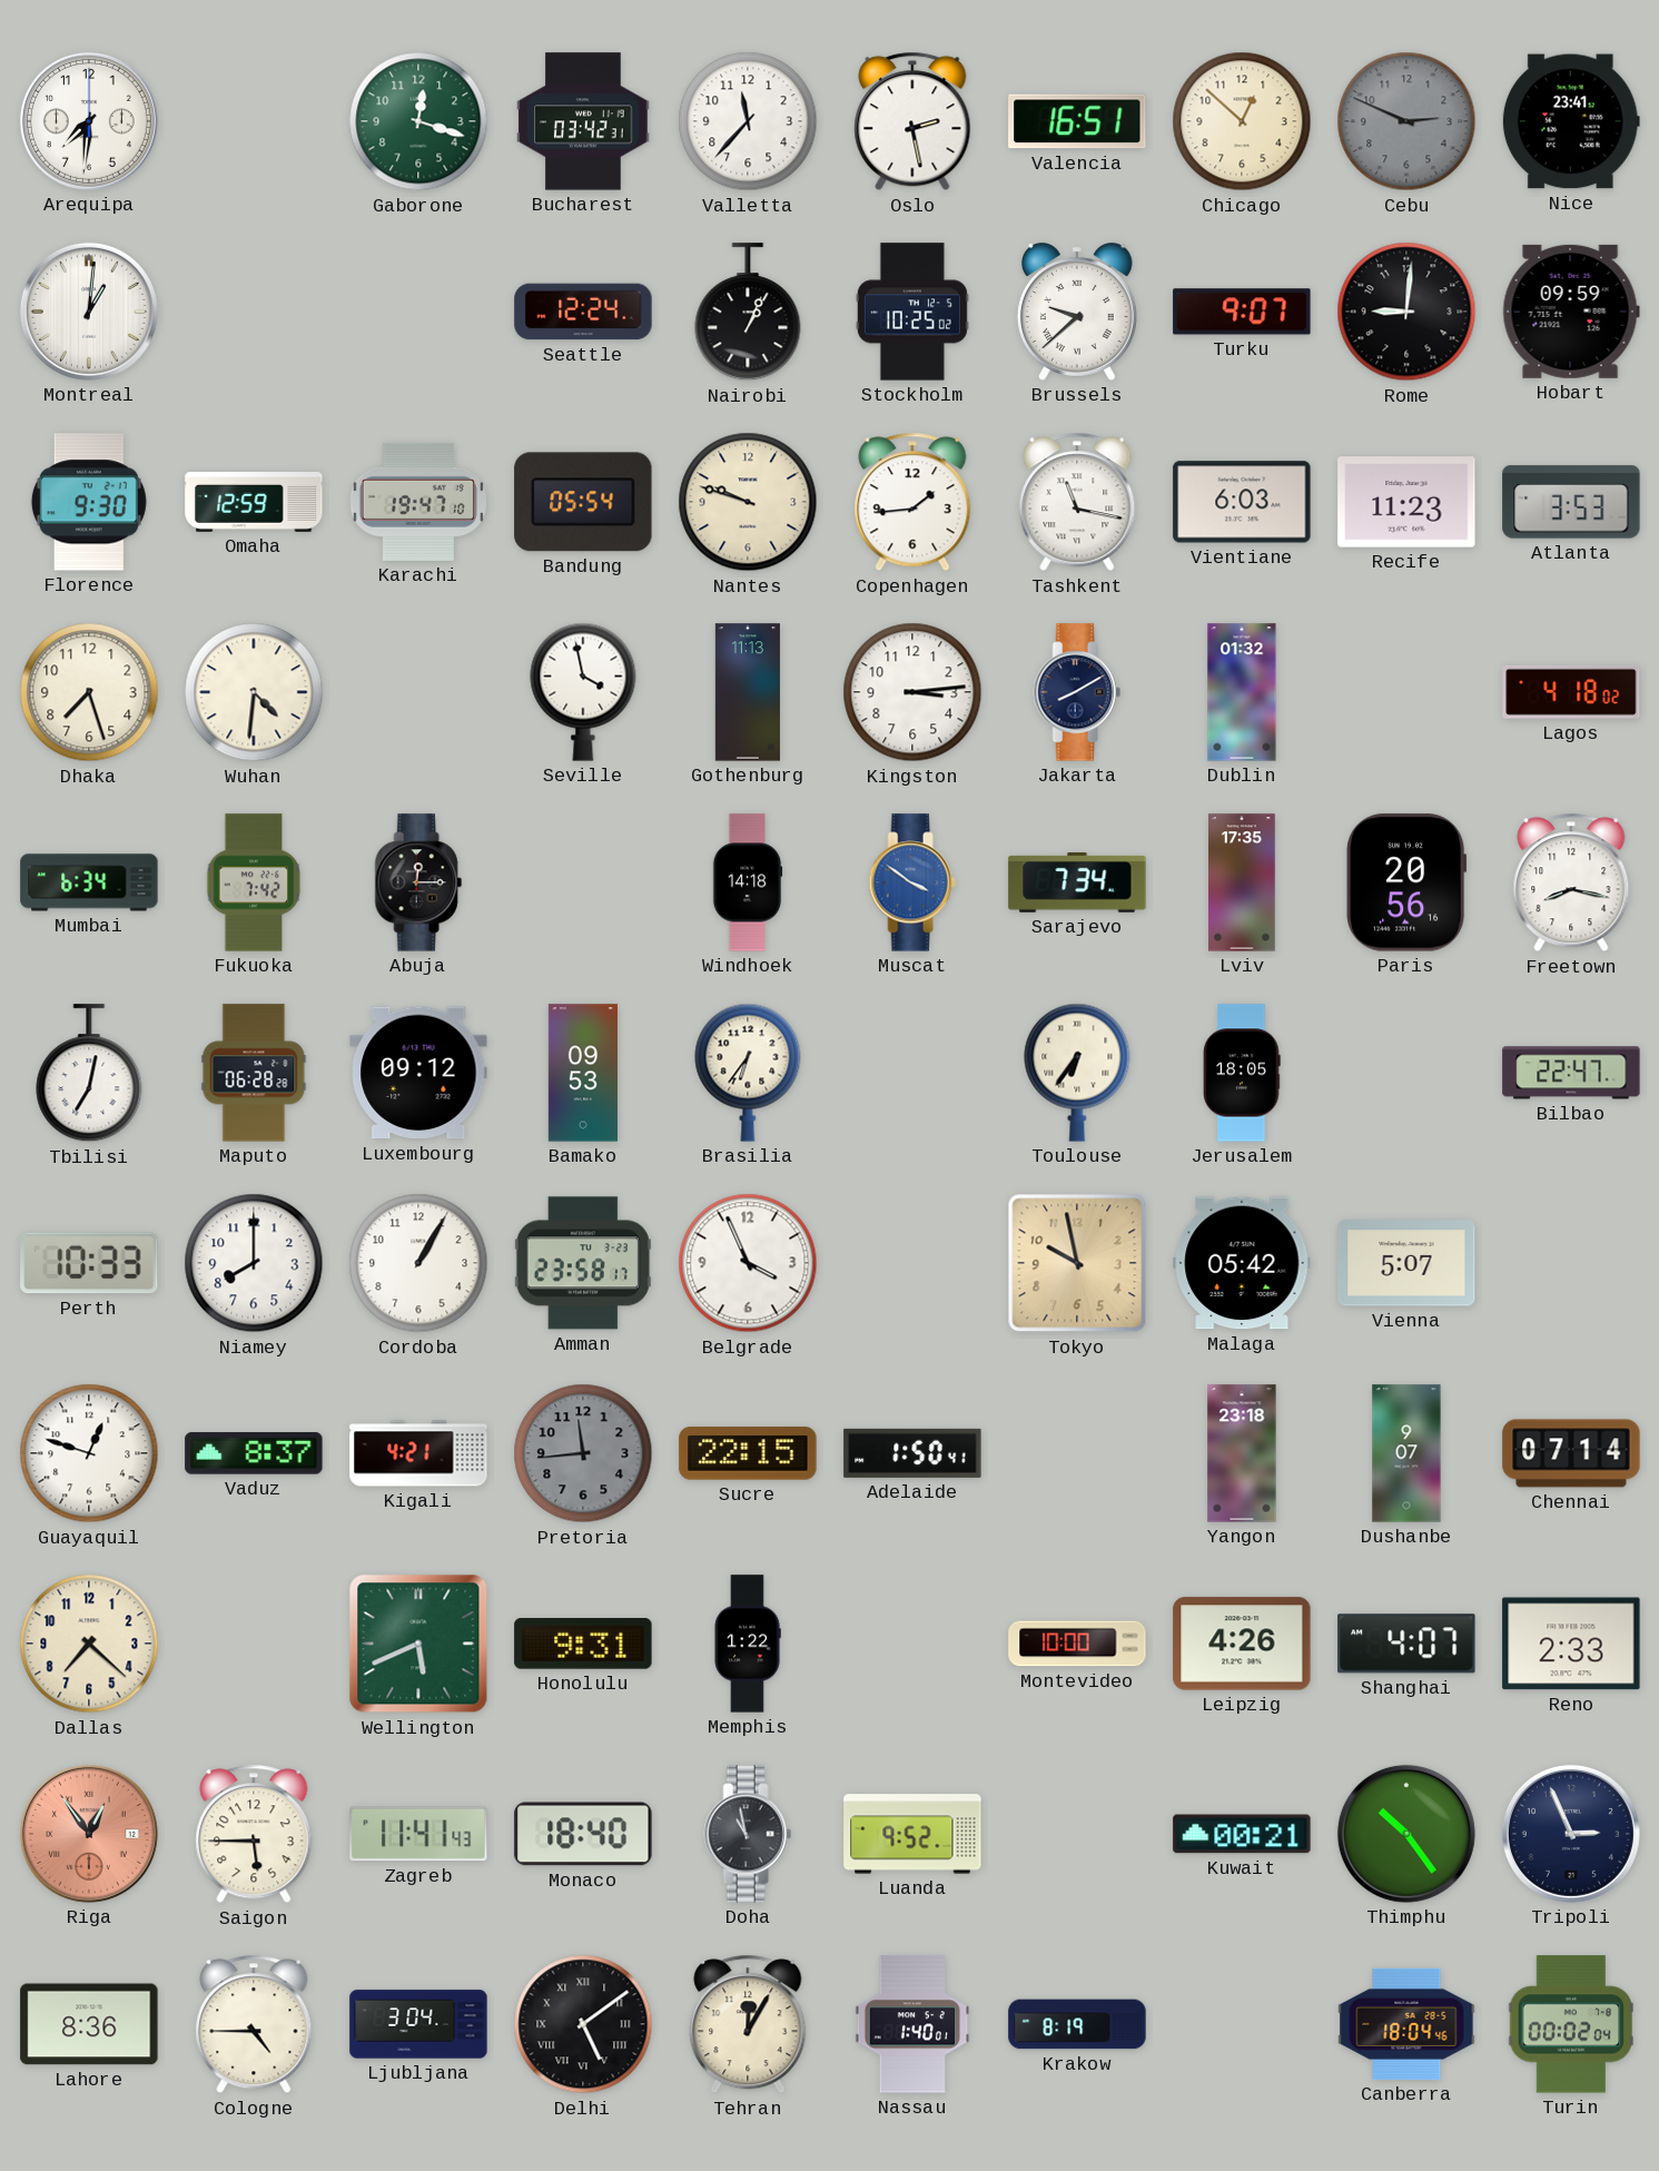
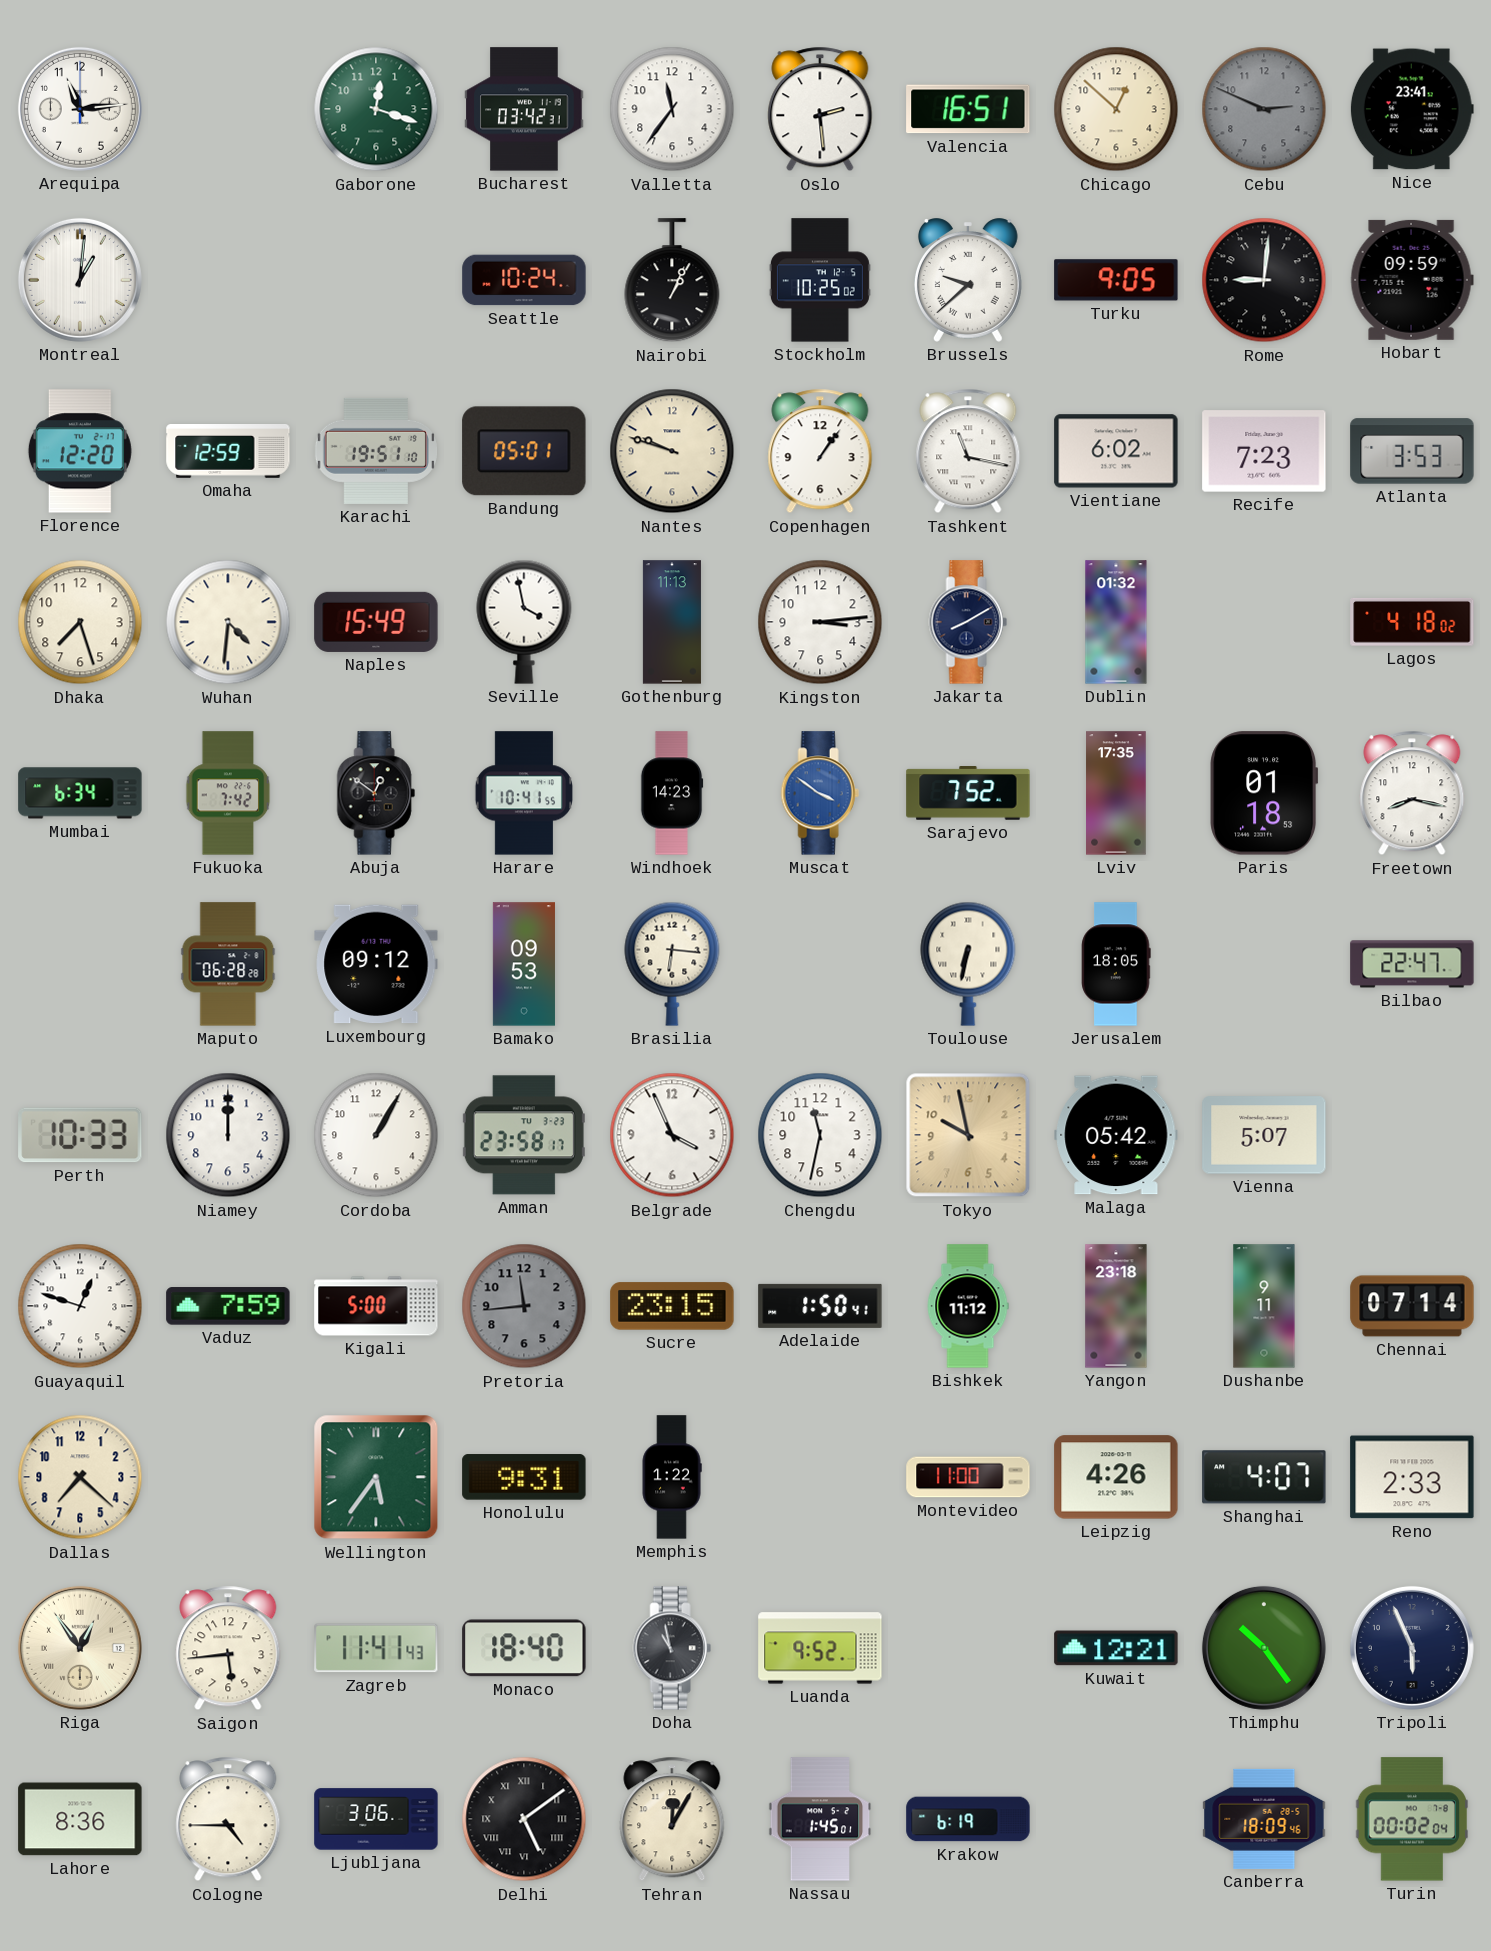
Arequipa: 7:31 -> 11:14 (80, 109)
Valletta: 11:37 -> 11:36 (672, 109)
Oslo: 2:28 -> 2:29 (820, 109)
Seattle: 12:24 -> 10:24 (524, 280)
Turku: 9:07 -> 9:05 (1116, 280)
Florence: 9:30 -> 12:20 (80, 451)
Karachi: 19:47 -> 19:51 (376, 451)
Bandung: 05:54 -> 05:01 (524, 451)
Copenhagen: 1:44 -> 1:06 (820, 451)
Vientiane: 6:03 -> 6:02 (1116, 451)
Recife: 11:23 -> 7:23 (1264, 451)
Naples: none -> 15:49 (376, 622)
Abuja: 12:15 -> 12:51 (376, 793)
Harare: none -> 10:41 (523, 793)
Windhoek: 14:18 -> 14:23 (672, 793)
Sarajevo: 7:34 -> 7:52 (968, 793)
Paris: 20:56 -> 01:18 (1264, 793)
Tbilisi: 7:02 -> none (89, 1074)
Brasilia: 6:36 -> 6:16 (672, 964)
Toulouse: 6:36 -> 6:32 (968, 964)
Niamey: 8:00 -> 12:00 (228, 1135)
Chengdu: none -> 11:32 (820, 1135)
Vaduz: 8:37 -> 7:59 (228, 1306)
Kigali: 4:21 -> 5:00 (376, 1306)
Sucre: 22:15 -> 23:15 (672, 1306)
Bishkek: none -> 11:12 (968, 1306)
Dushanbe: 9:07 -> 9:11 (1264, 1306)
Wellington: 5:41 -> 5:36 (376, 1477)
Montevideo: 10:00 -> 11:00 (968, 1477)
Riga dial: salmon -> cream (80, 1648)
Saigon: 5:45 -> 5:44 (228, 1648)
Kuwait: 00:21 -> 12:21 (1116, 1648)
Tripoli: 2:56 -> 5:56 (1412, 1648)
Ljubljana: 3:04 -> 3:06 (376, 1819)
Nassau: 1:40 -> 1:45 (820, 1819)
Krakow: 8:19 -> 6:19 (968, 1819)
Canberra: 18:04 -> 18:09 (1264, 1819)
